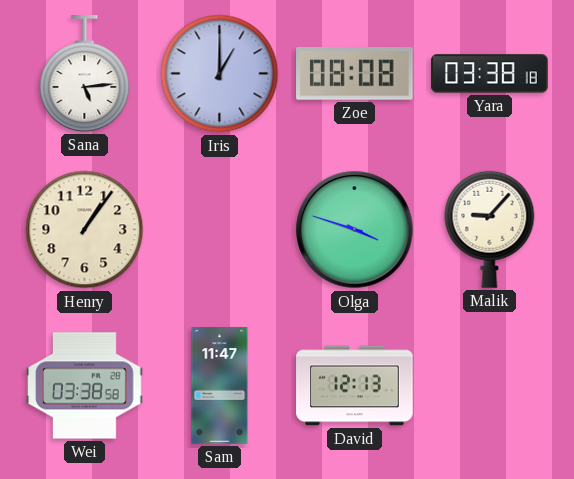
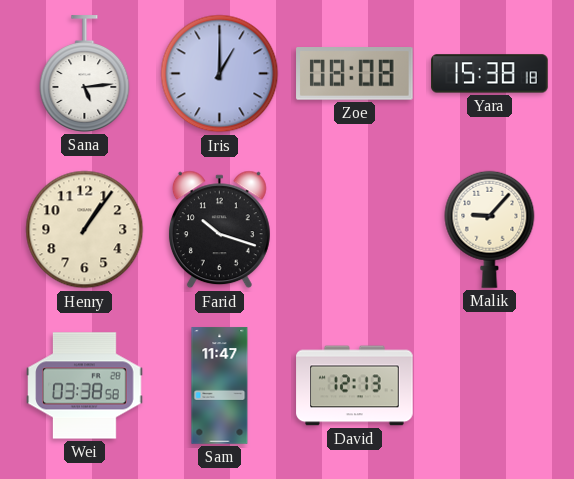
Yara: 03:38 -> 15:38 (490, 74)
Farid: none -> 10:18 (219, 230)
Olga: 3:48 -> none (355, 230)
